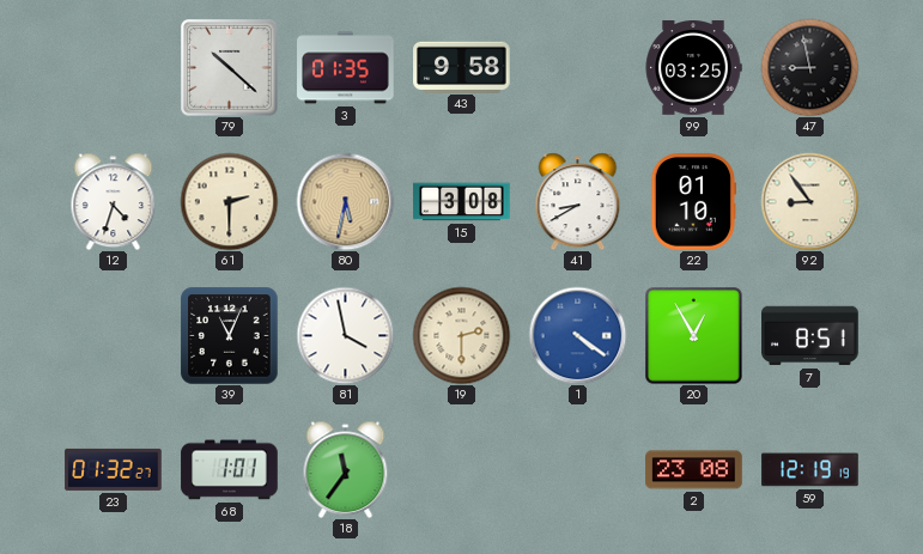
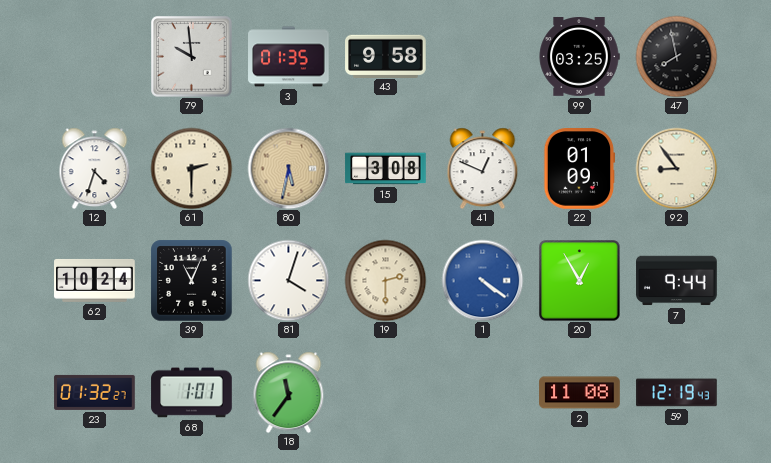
79: 10:22 -> 9:59 (191, 56)
47: 8:58 -> 7:58 (676, 56)
41: 8:40 -> 12:49 (483, 168)
22: 01:10 -> 01:09 (580, 169)
62: none -> 10:24 (95, 280)
81: 3:58 -> 4:03 (288, 280)
7: 8:51 -> 9:44 (677, 281)
2: 23:08 -> 11:08 (580, 393)
59: 12:19:19 -> 12:19:43 (677, 393)
